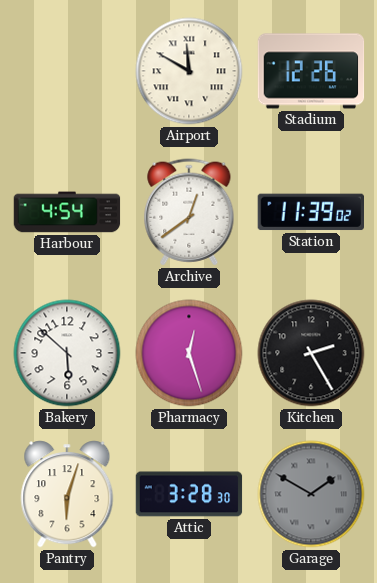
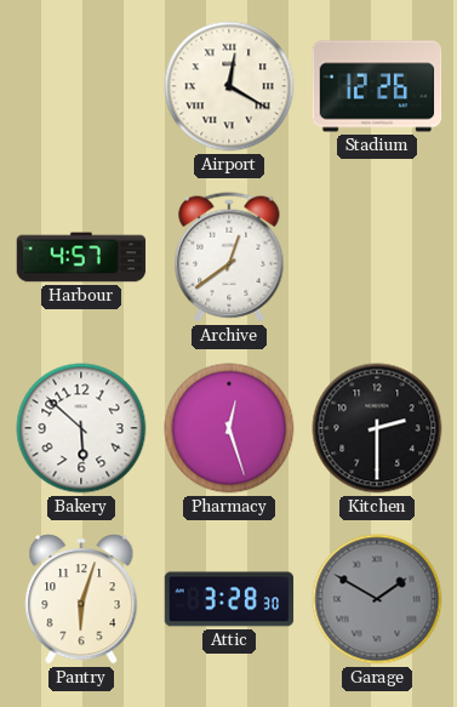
Airport: 11:50 -> 12:20 (229, 86)
Harbour: 4:54 -> 4:57 (81, 257)
Station: 11:39 -> none (310, 212)
Kitchen: 2:25 -> 2:30 (377, 428)
